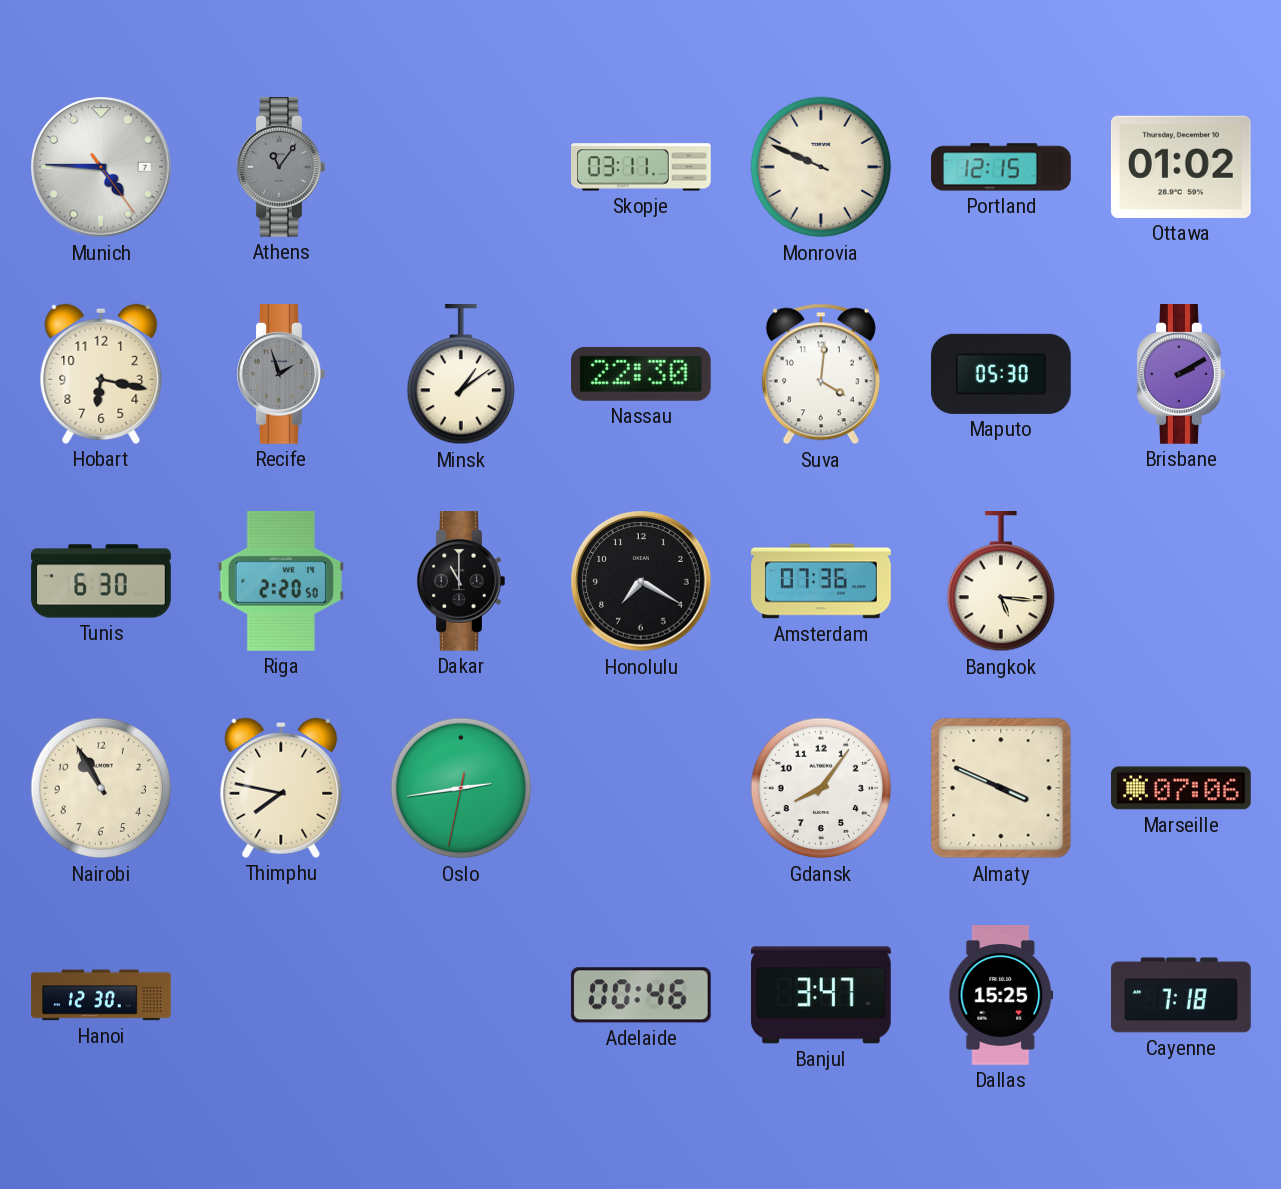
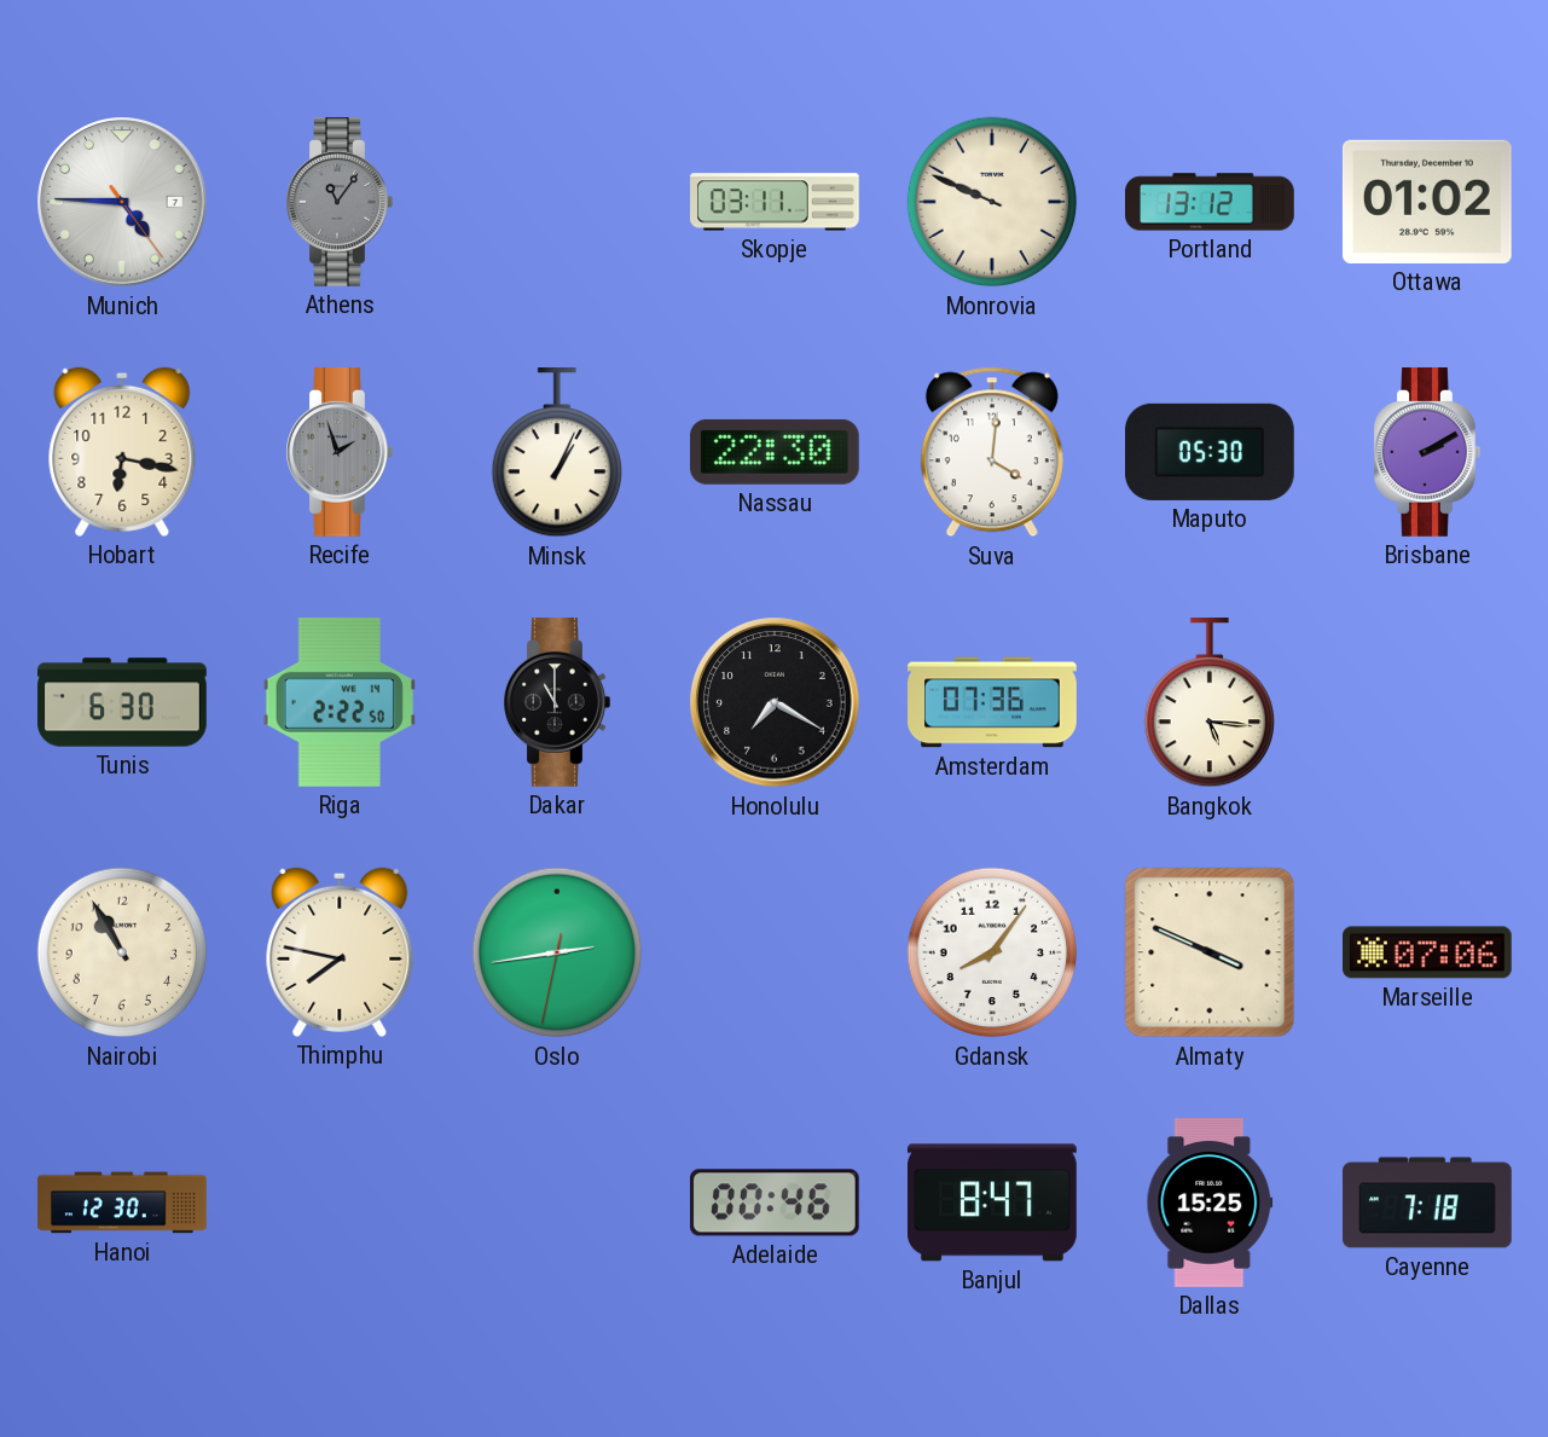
Portland: 12:15 -> 13:12 (1210, 202)
Minsk: 1:09 -> 1:04 (556, 453)
Riga: 2:20 -> 2:22 (338, 702)
Banjul: 3:47 -> 8:47 (993, 1203)
